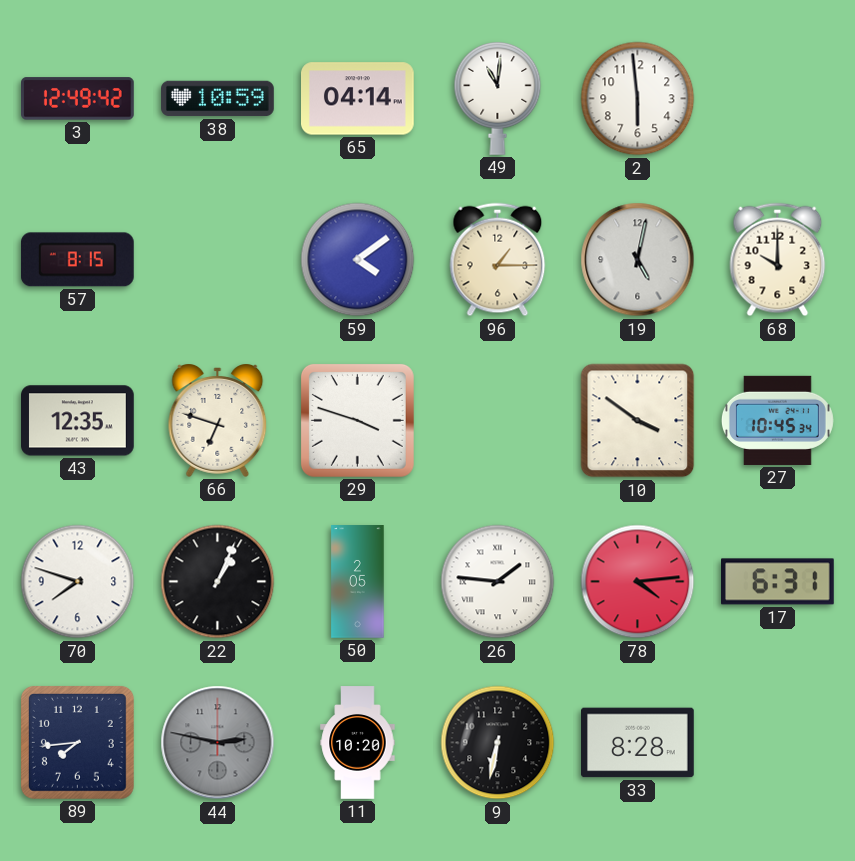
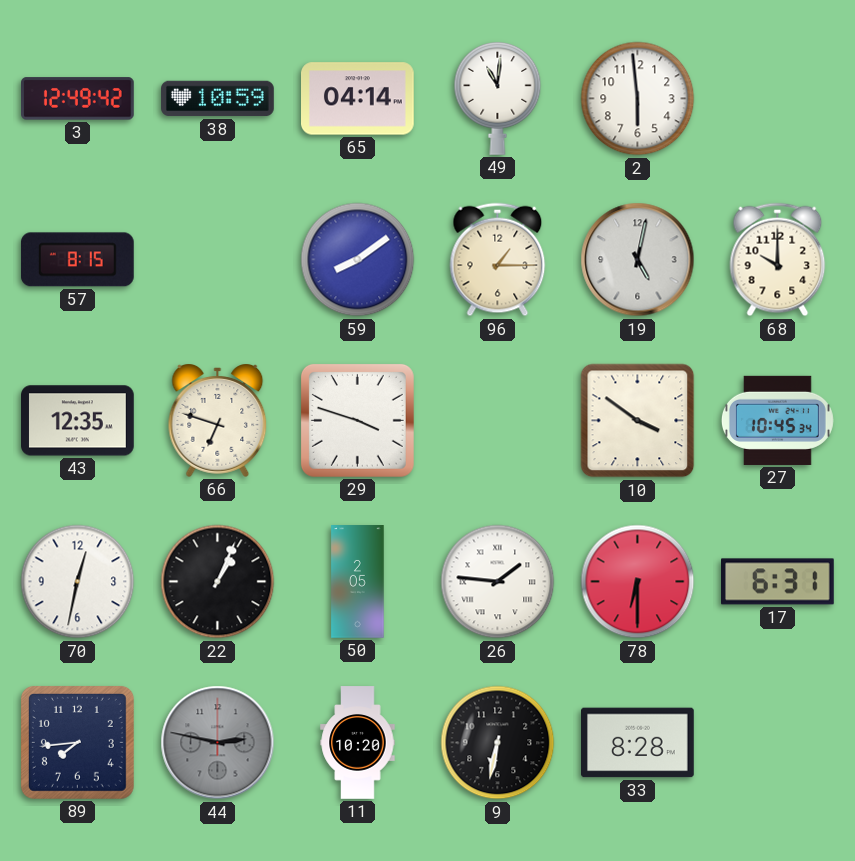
59: 4:09 -> 8:09 (358, 260)
70: 7:48 -> 12:32 (78, 582)
78: 4:14 -> 6:30 (638, 582)
